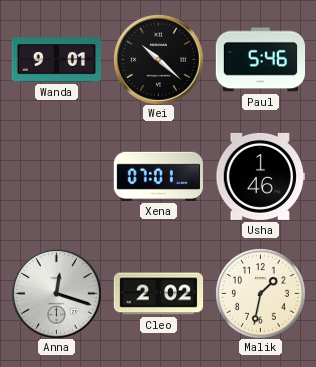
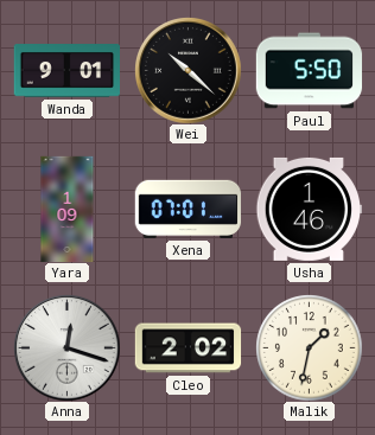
Paul: 5:46 -> 5:50 (309, 71)
Yara: none -> 1:09 (68, 209)
